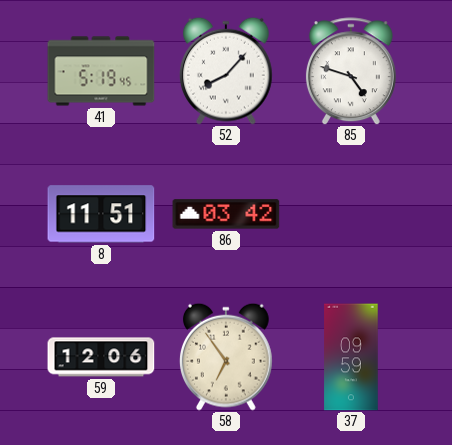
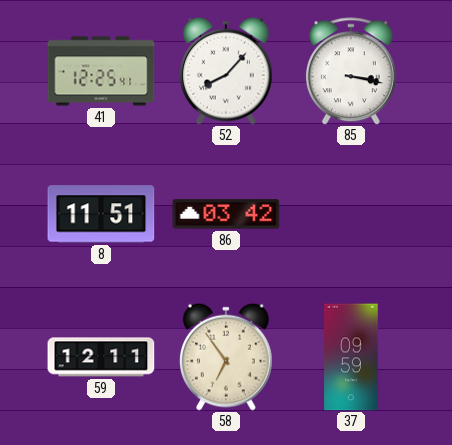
41: 5:19 -> 12:25 (101, 71)
85: 4:48 -> 3:17 (351, 71)
59: 12:06 -> 12:11 (101, 357)
